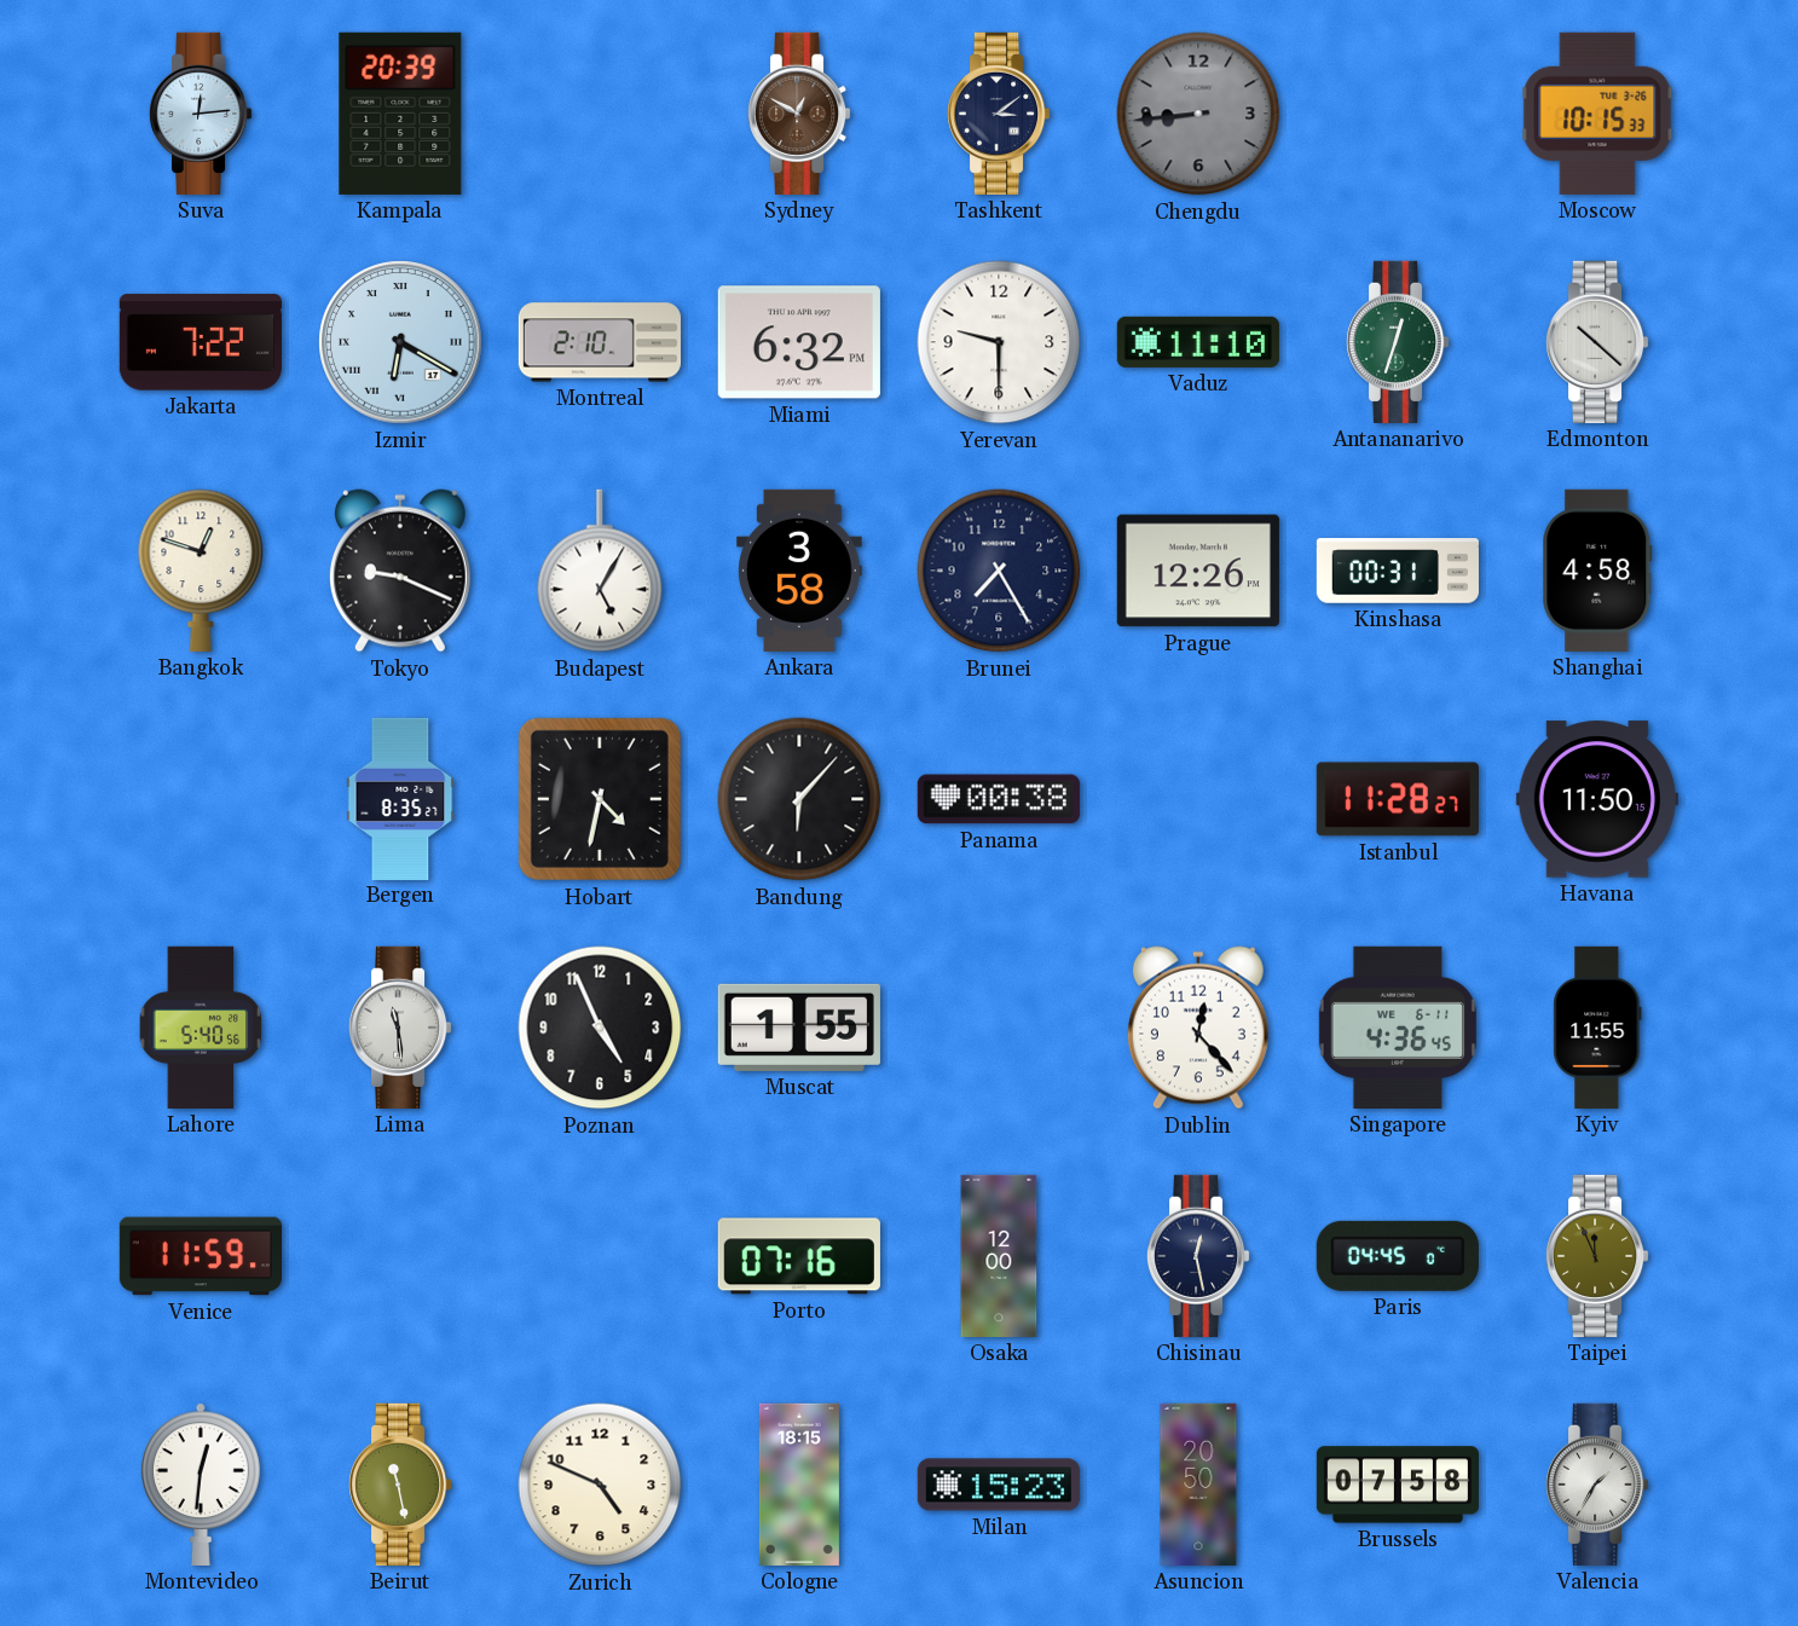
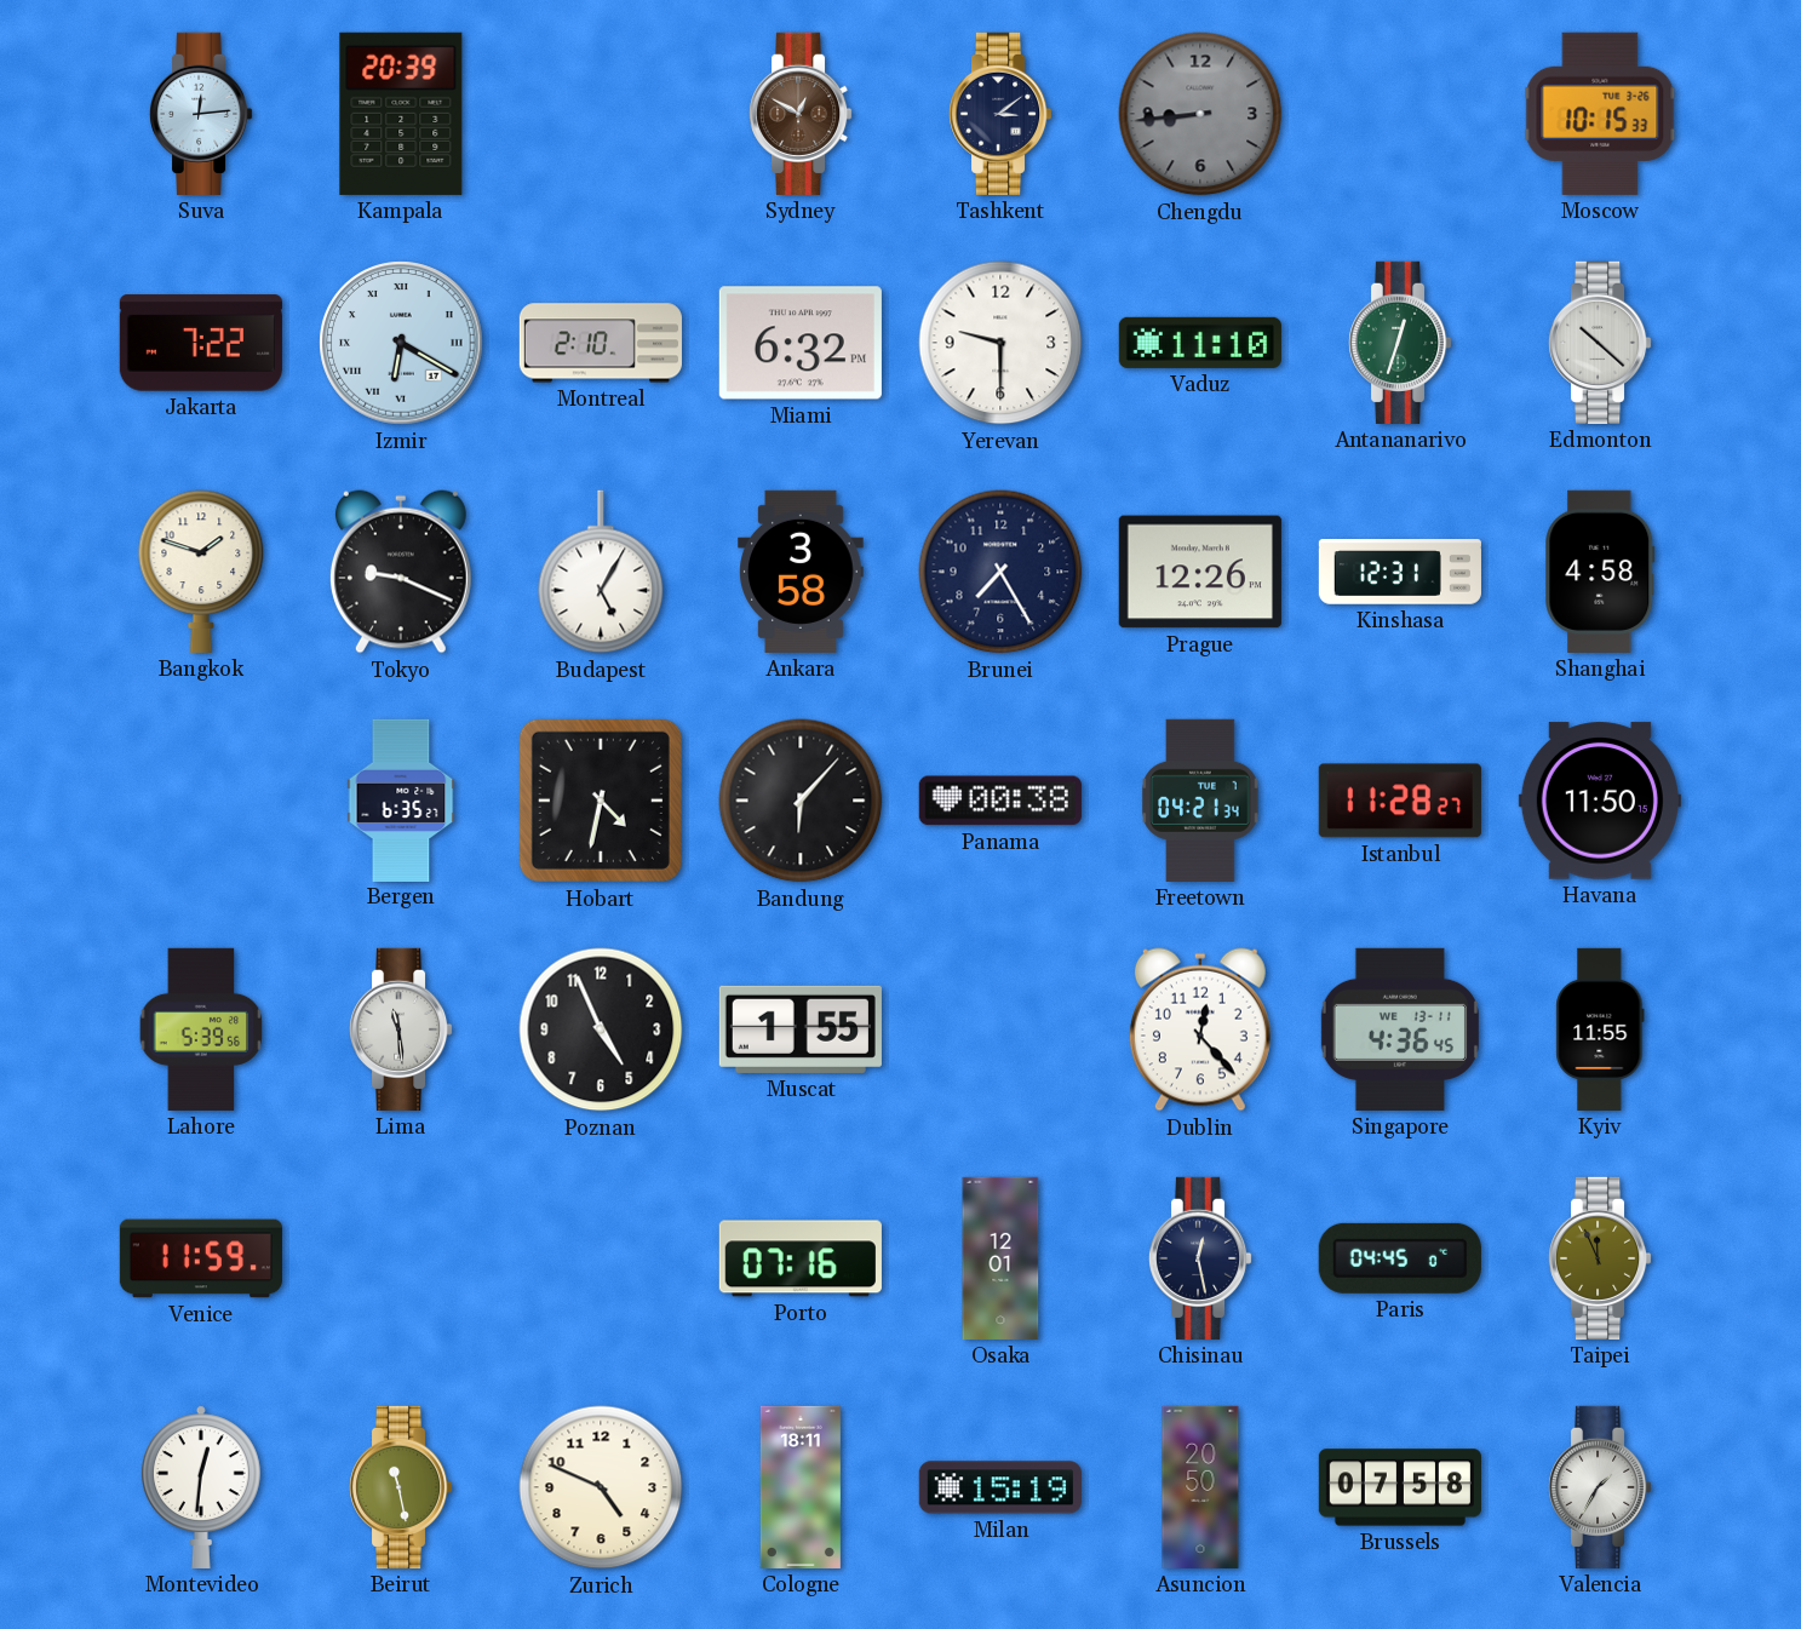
Bangkok: 12:48 -> 1:48 (201, 572)
Kinshasa: 00:31 -> 12:31 (1399, 572)
Bergen: 8:35 -> 6:35 (401, 799)
Freetown: none -> 04:21 (1200, 801)
Lahore: 5:40 -> 5:39 (201, 1029)
Singapore date: WE 6-11 -> WE 13-11 (1400, 1029)
Osaka: 12:00 -> 12:01 (1000, 1258)
Cologne: 18:15 -> 18:11 (801, 1487)
Milan: 15:23 -> 15:19 (1000, 1487)
